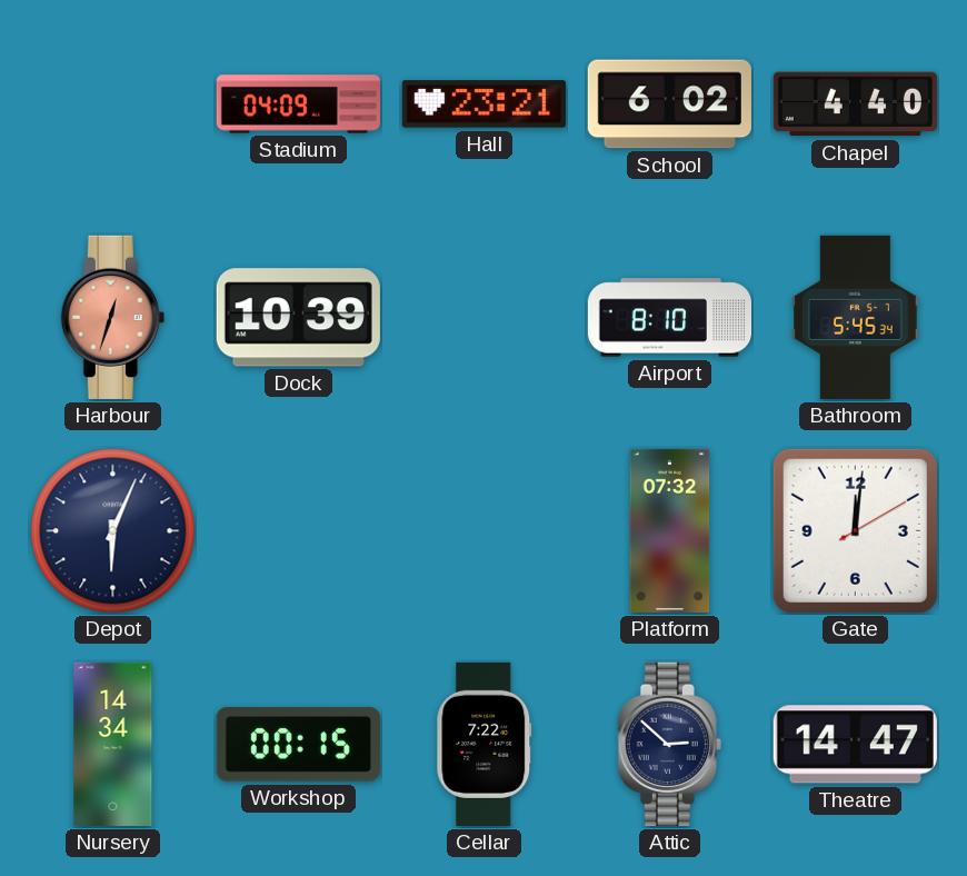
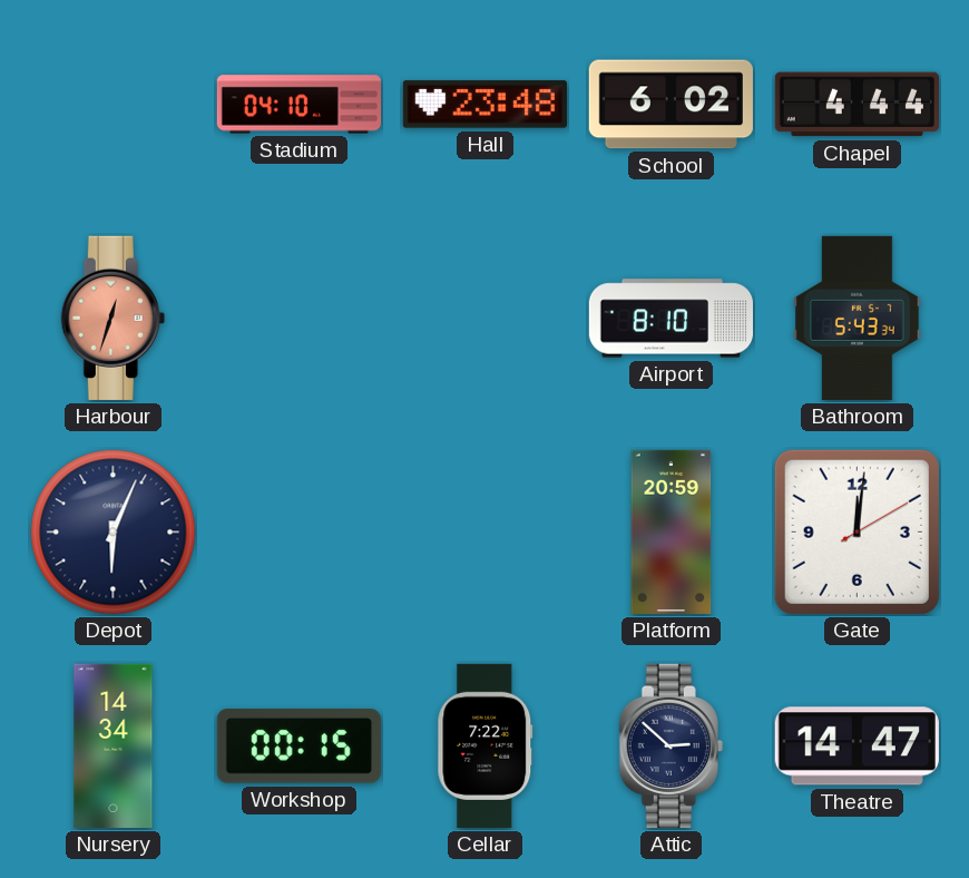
Stadium: 04:09 -> 04:10 (298, 105)
Hall: 23:21 -> 23:48 (484, 105)
Chapel: 4:40 -> 4:44 (857, 105)
Dock: 10:39 -> none (298, 318)
Bathroom: 5:45 -> 5:43 (858, 318)
Platform: 07:32 -> 20:59 (672, 531)
